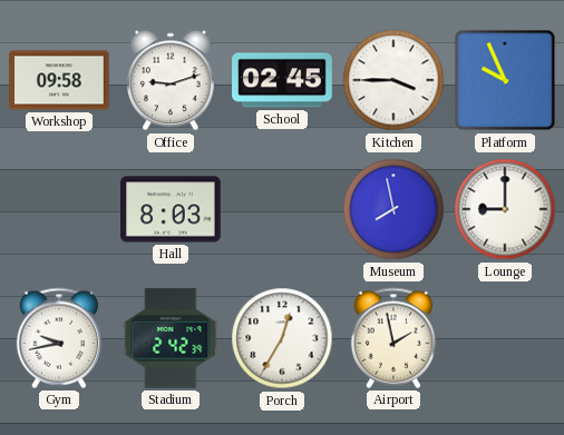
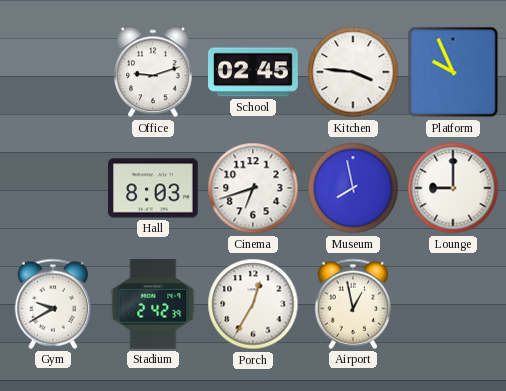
Workshop: 09:58 -> none (60, 80)
Kitchen: 3:45 -> 3:46 (353, 72)
Cinema: none -> 6:42 (253, 188)
Gym: 9:43 -> 9:40 (52, 304)
Airport: 1:58 -> 12:58 (352, 304)
